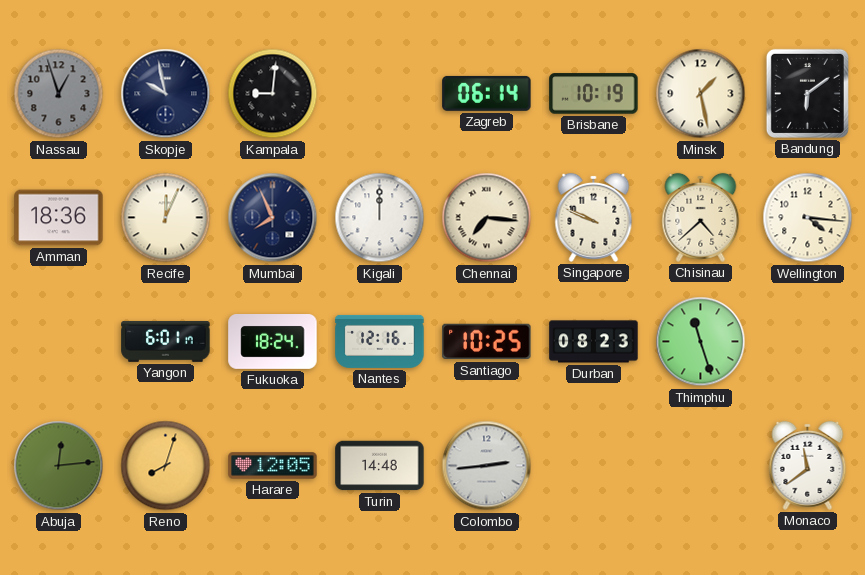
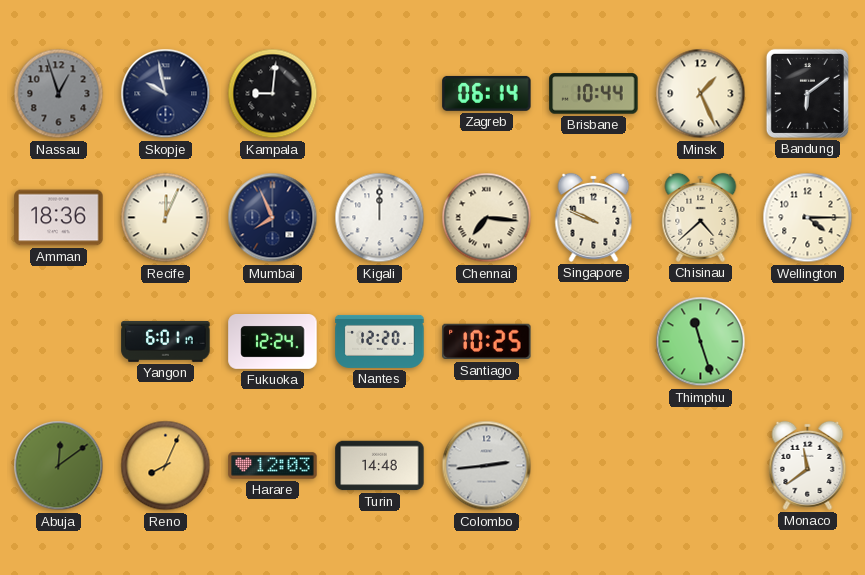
Brisbane: 10:19 -> 10:44 (594, 94)
Minsk: 1:28 -> 1:26 (701, 94)
Wellington: 4:16 -> 4:15 (808, 218)
Fukuoka: 18:24 -> 12:24 (273, 342)
Nantes: 12:16 -> 12:20 (380, 341)
Durban: 08:23 -> none (594, 342)
Abuja: 12:14 -> 12:09 (59, 466)
Reno: 8:03 -> 8:04 (166, 466)
Harare: 12:05 -> 12:03 (273, 466)
